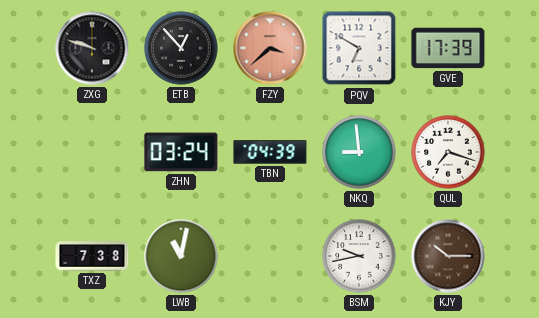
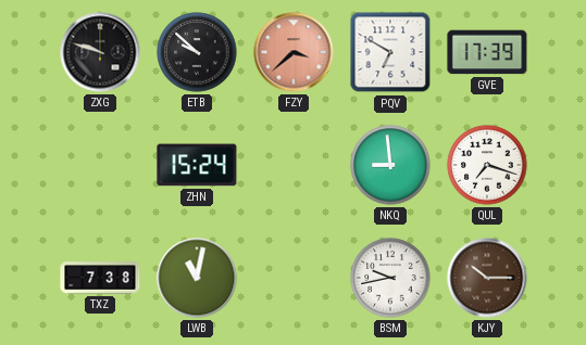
ETB: 12:53 -> 9:52 (197, 52)
ZHN: 03:24 -> 15:24 (197, 165)
TBN: 04:39 -> none (270, 152)
